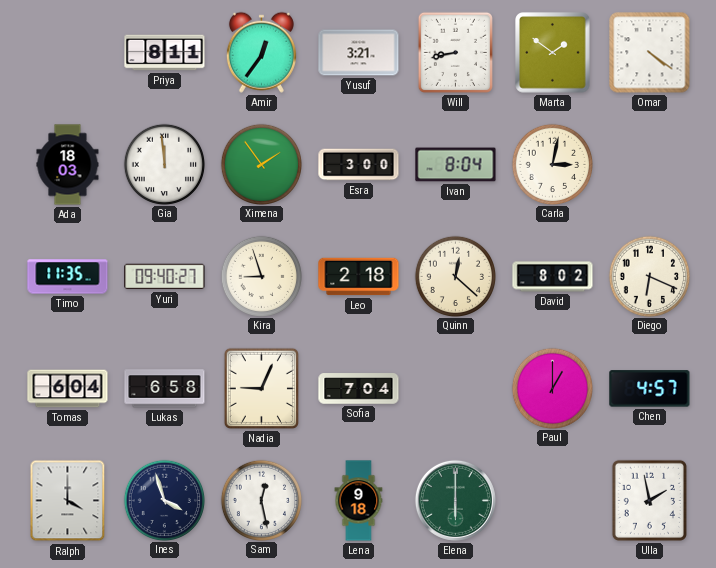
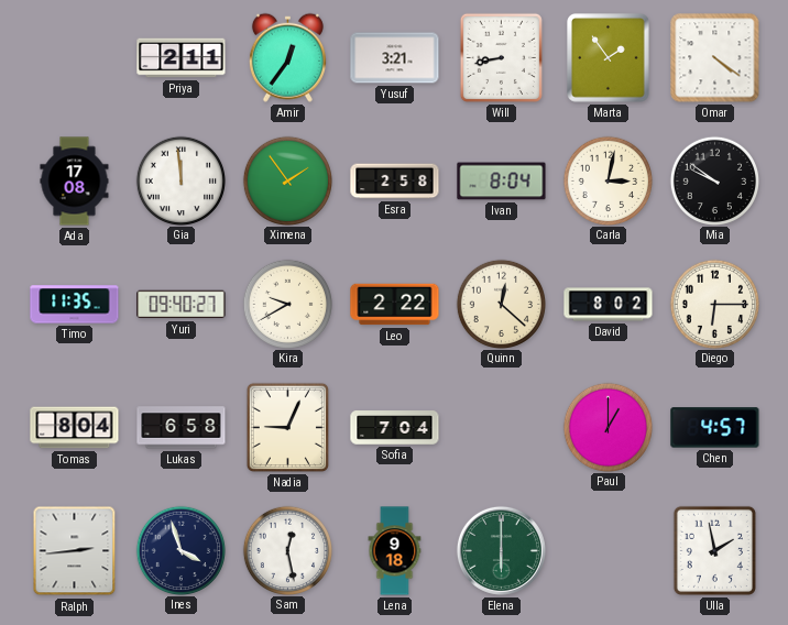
Priya: 8:11 -> 2:11 (182, 58)
Marta: 1:51 -> 1:54 (609, 58)
Ada: 18:03 -> 17:08 (75, 182)
Esra: 3:00 -> 2:58 (395, 182)
Mia: none -> 9:51 (714, 180)
Kira: 8:57 -> 9:40 (287, 304)
Leo: 2:18 -> 2:22 (395, 305)
Diego: 6:19 -> 6:15 (714, 304)
Tomas: 6:04 -> 8:04 (75, 428)
Ralph: 4:00 -> 2:44 (75, 551)
